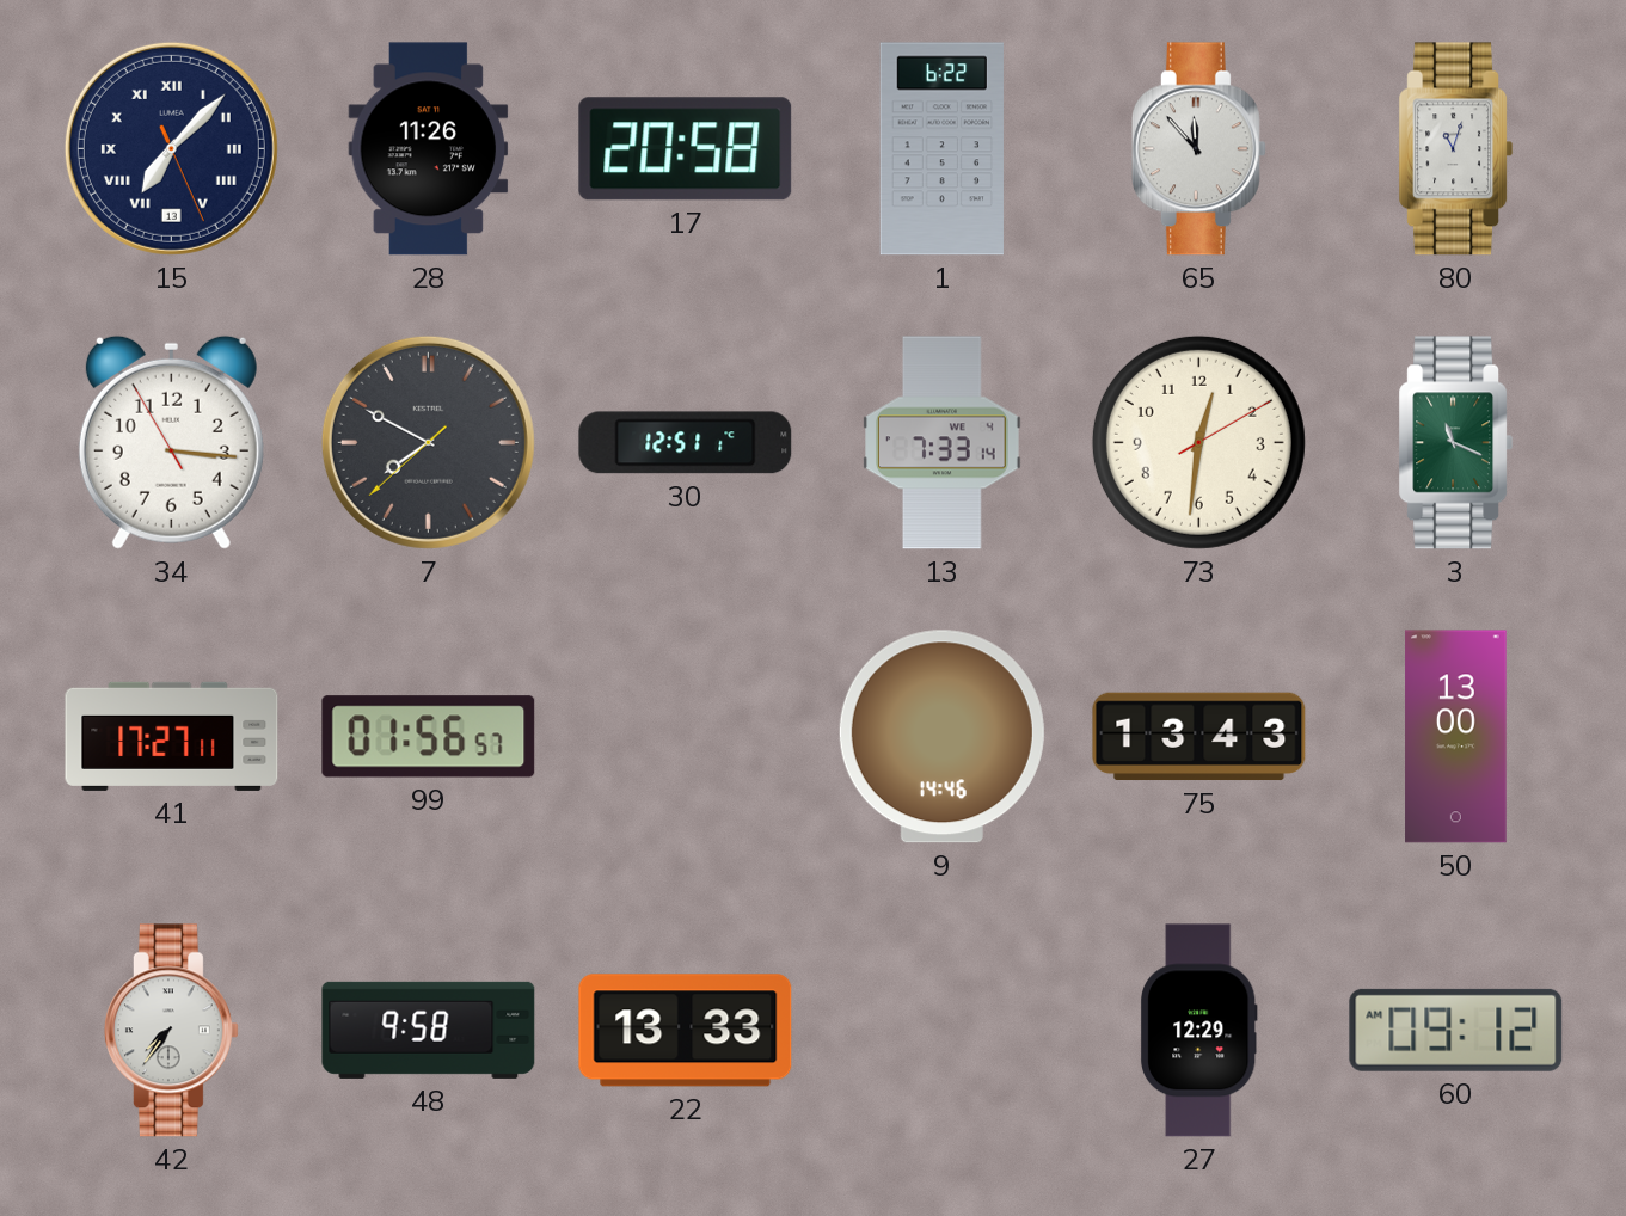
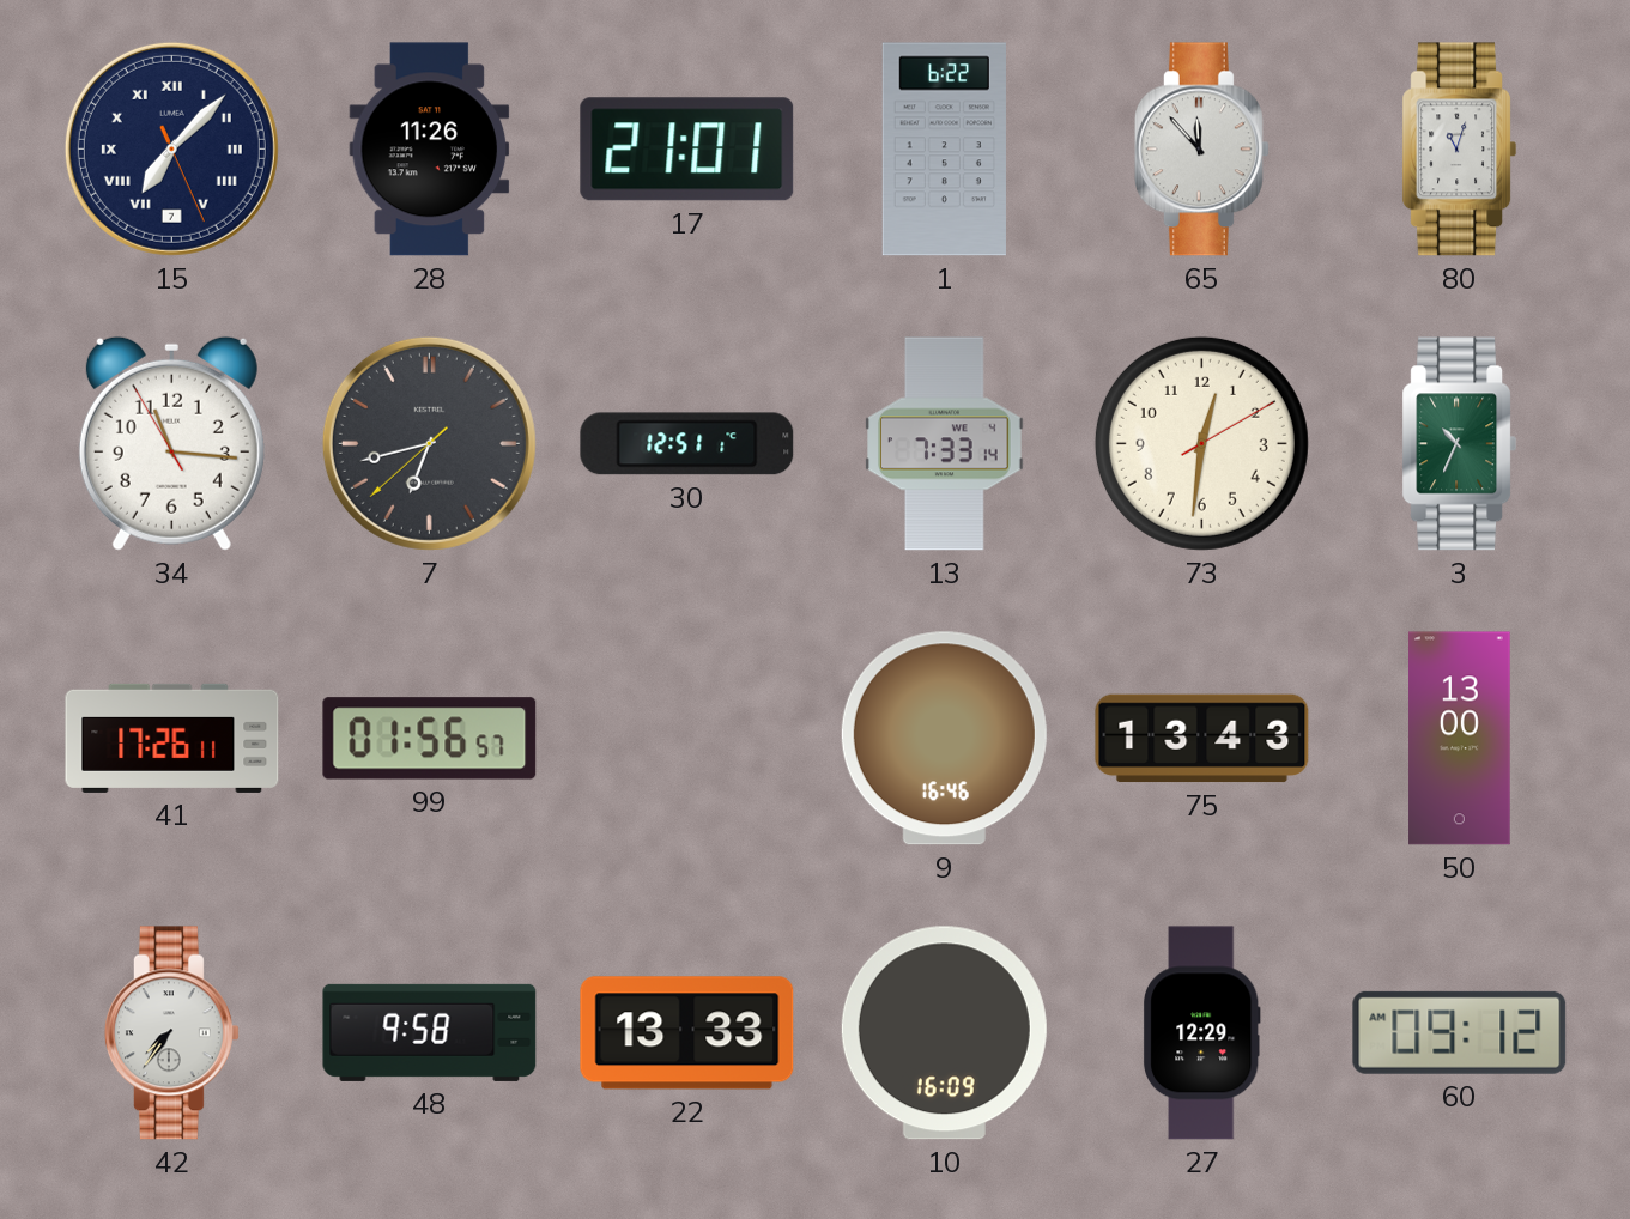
15 date: 13 -> 7 (171, 148)
17: 20:58 -> 21:01 (687, 150)
34: 3:15 -> 11:15 (171, 443)
7: 7:49 -> 6:42 (429, 443)
3: 11:19 -> 10:34 (1460, 444)
41: 17:27 -> 17:26 (172, 738)
9: 14:46 -> 16:46 (944, 739)
10: none -> 16:09 (944, 1033)
